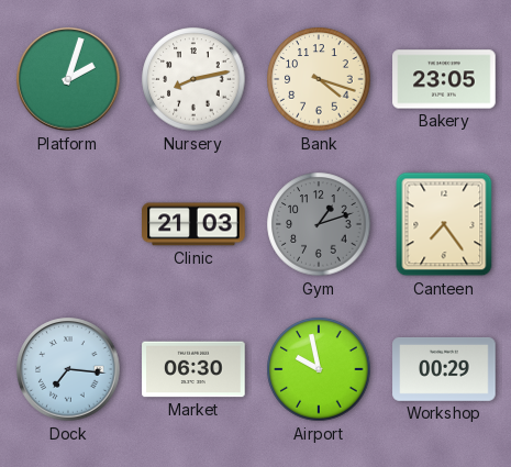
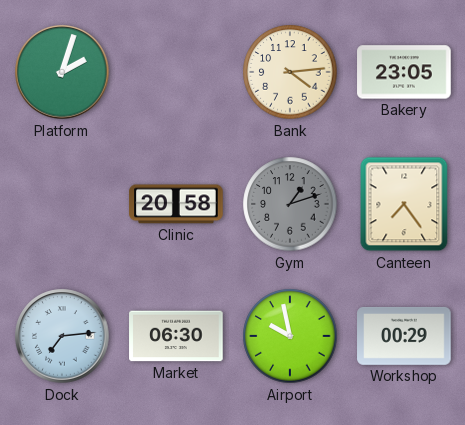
Nursery: 8:13 -> none (193, 79)
Bank: 4:18 -> 4:14 (290, 72)
Clinic: 21:03 -> 20:58 (176, 204)
Dock: 7:16 -> 7:14 (62, 336)
